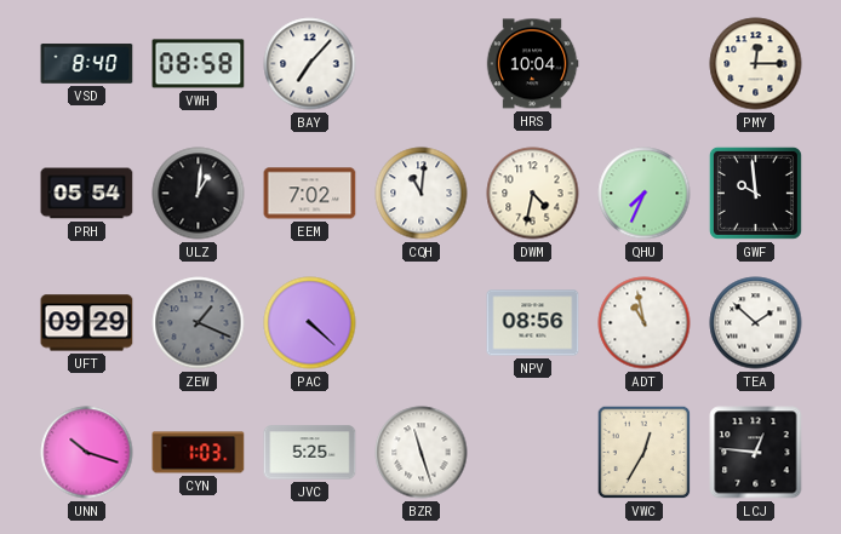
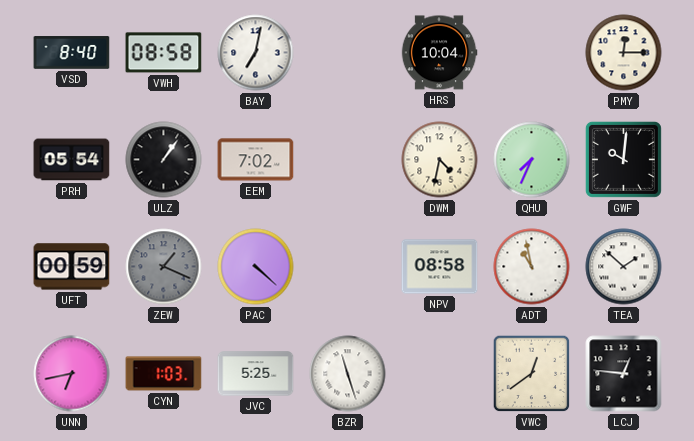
BAY: 7:07 -> 7:02 (256, 53)
ULZ: 1:01 -> 1:06 (164, 160)
CQH: 11:01 -> none (422, 194)
GWF: 9:59 -> 10:01 (623, 159)
UFT: 09:29 -> 00:59 (72, 267)
NPV: 08:56 -> 08:58 (440, 267)
UNN: 10:18 -> 6:43 (72, 374)
VWC: 12:35 -> 12:39 (532, 374)
